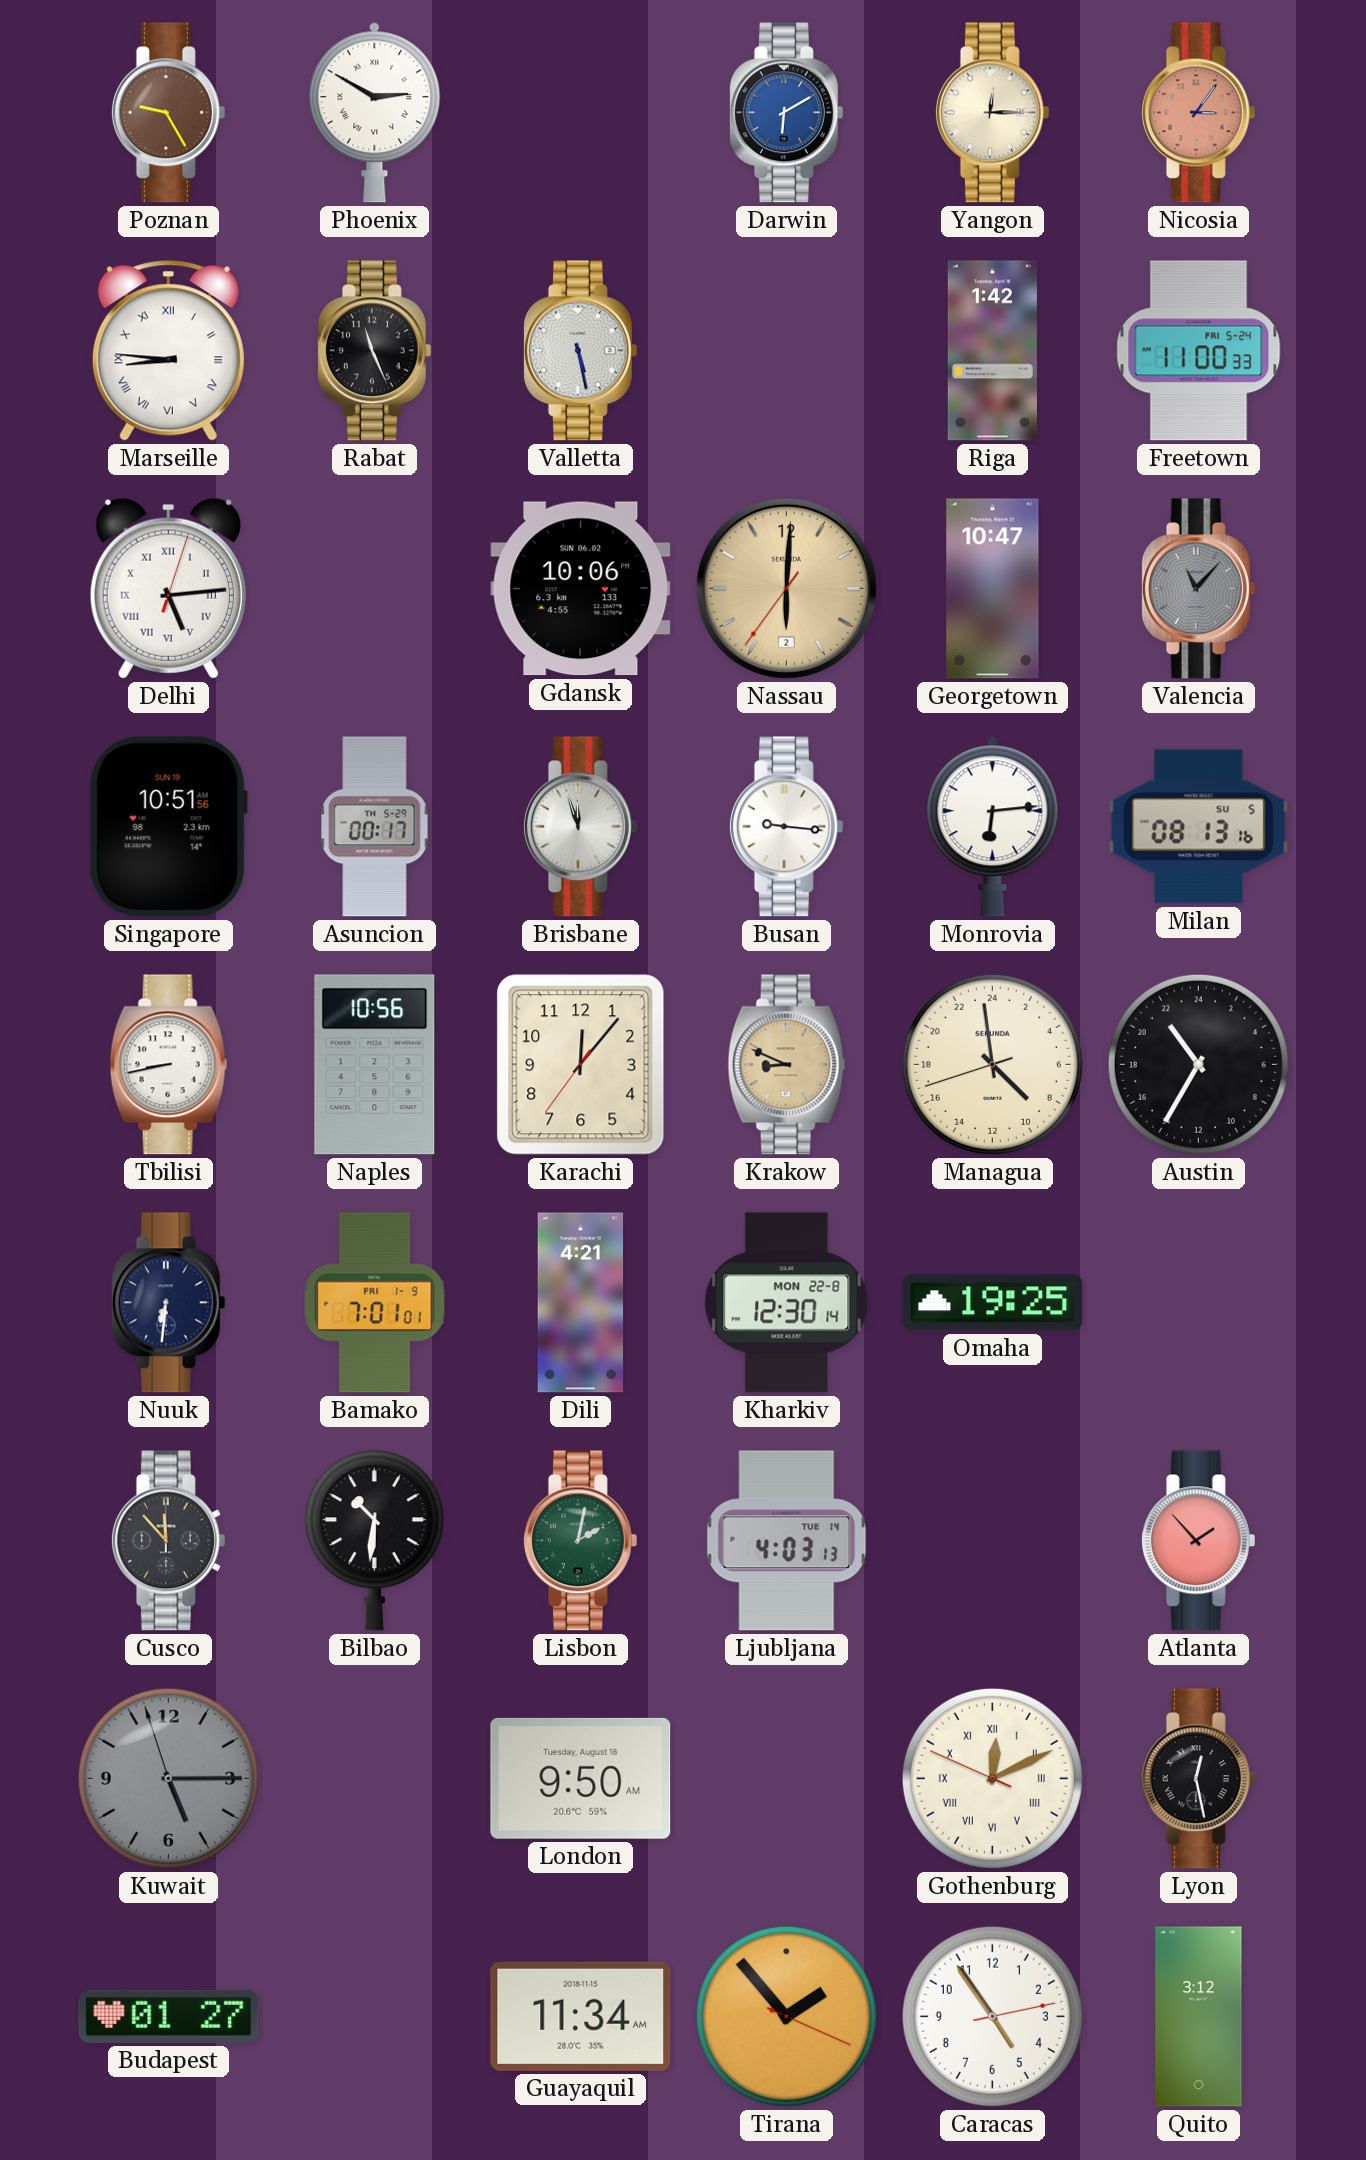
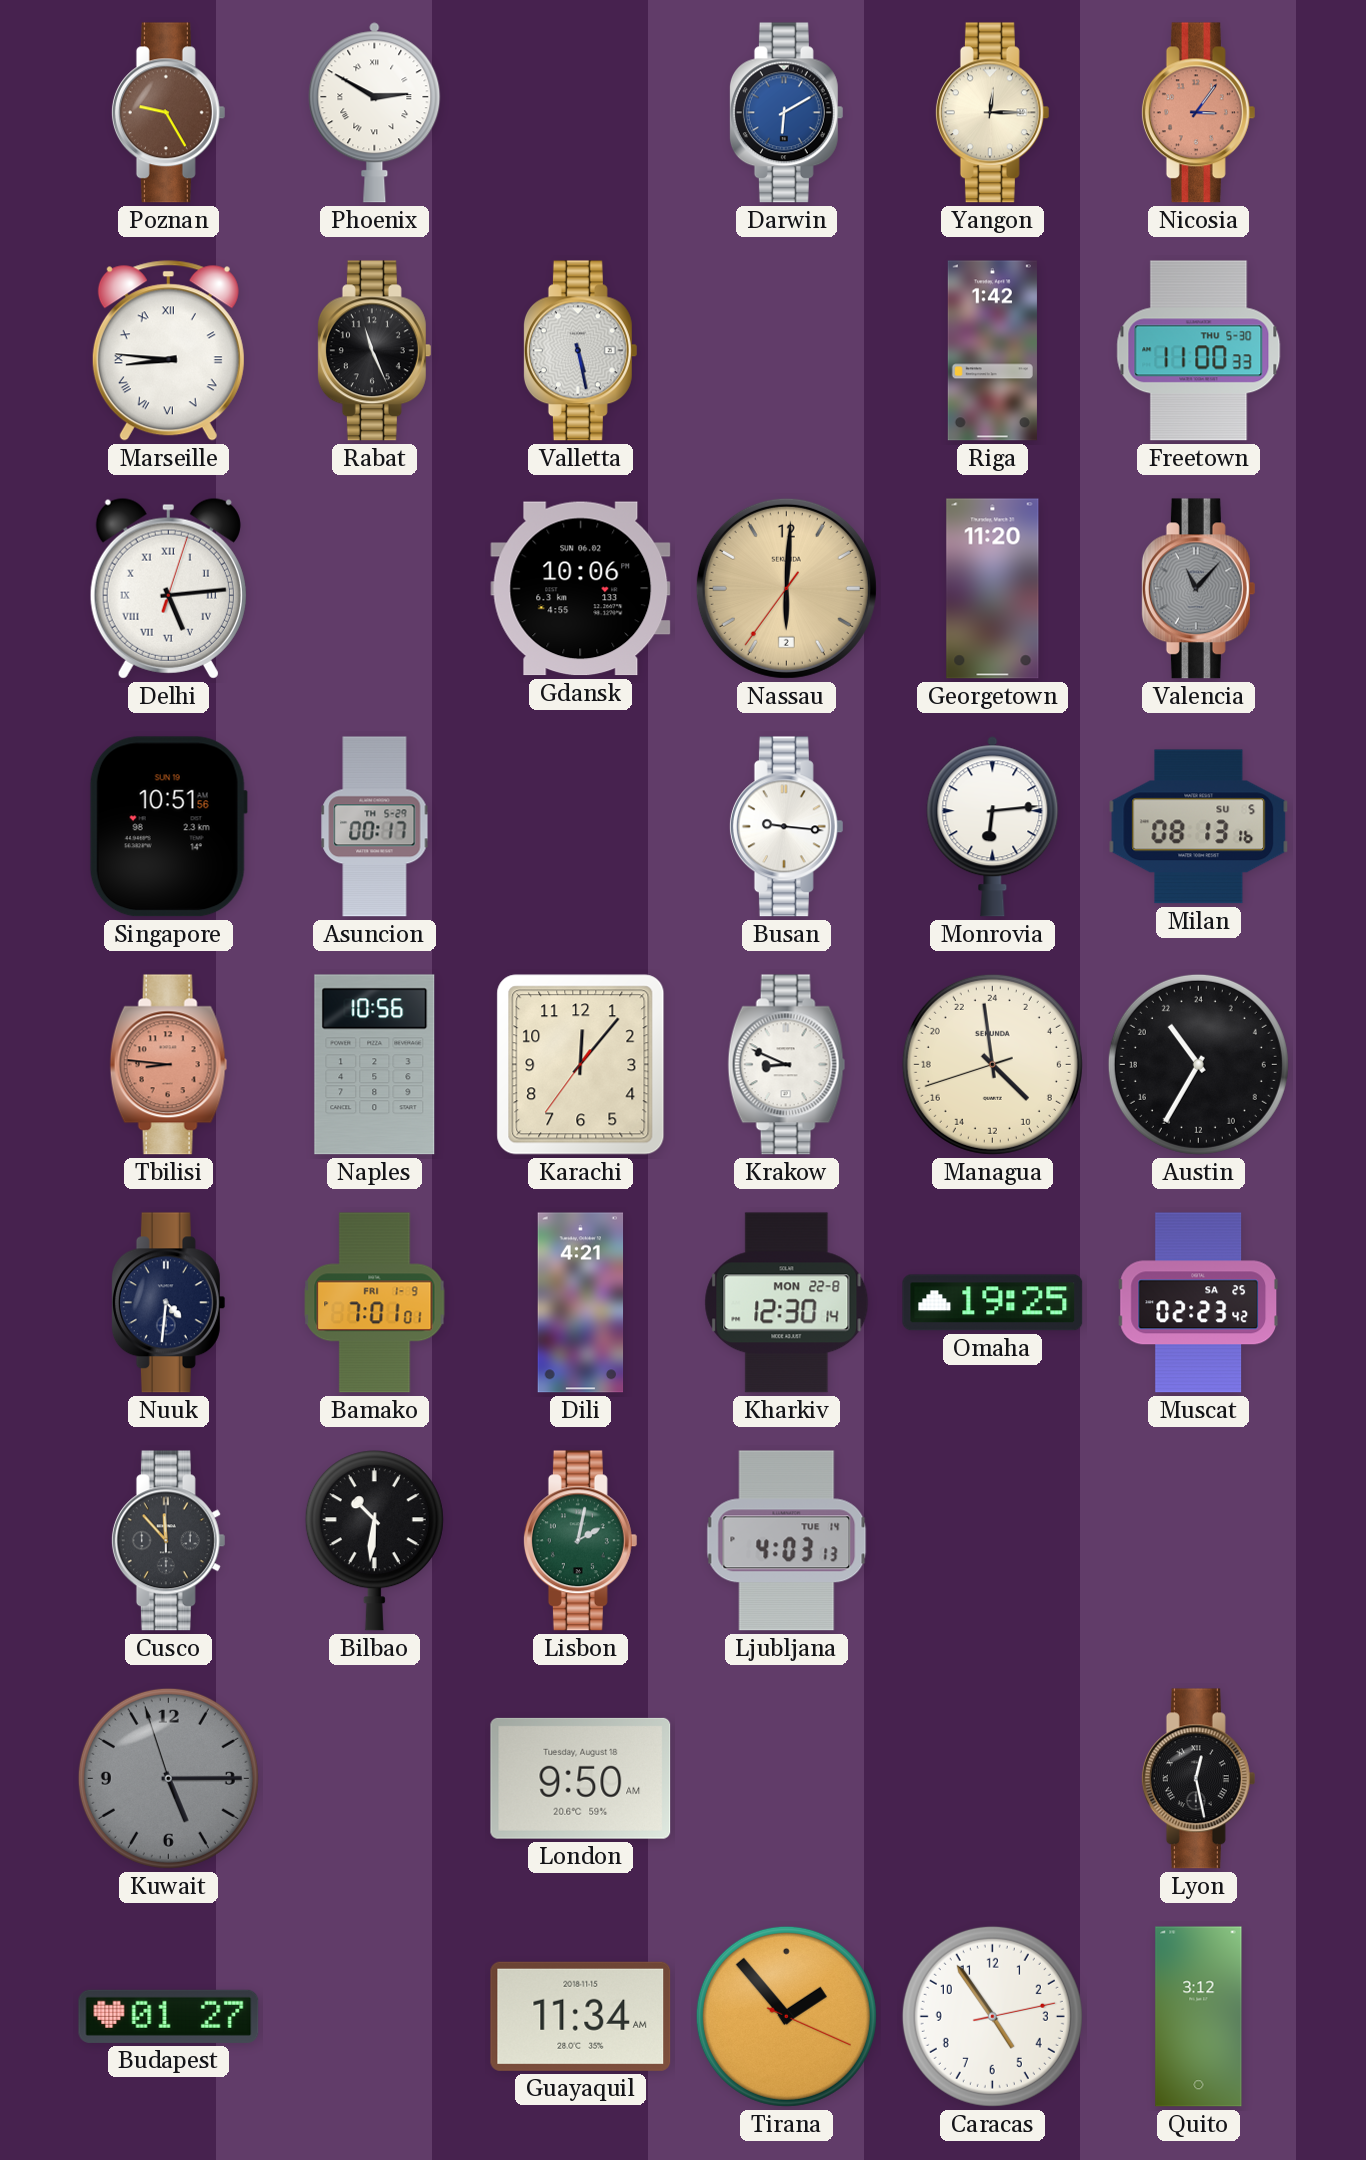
Freetown date: FRI 5-24 -> THU 5-30 (1199, 351)
Georgetown: 10:47 -> 11:20 (993, 589)
Brisbane: 11:57 -> none (580, 827)
Tbilisi: 8:43 -> 8:46 (169, 1065)
Tbilisi dial: white -> salmon (169, 1065)
Krakow dial: champagne -> white (787, 1065)
Nuuk: 6:31 -> 4:31 (168, 1303)
Muscat: none -> 02:23 (1198, 1303)
Atlanta: 1:53 -> none (1198, 1541)
Gothenburg: 12:10 -> none (992, 1778)
